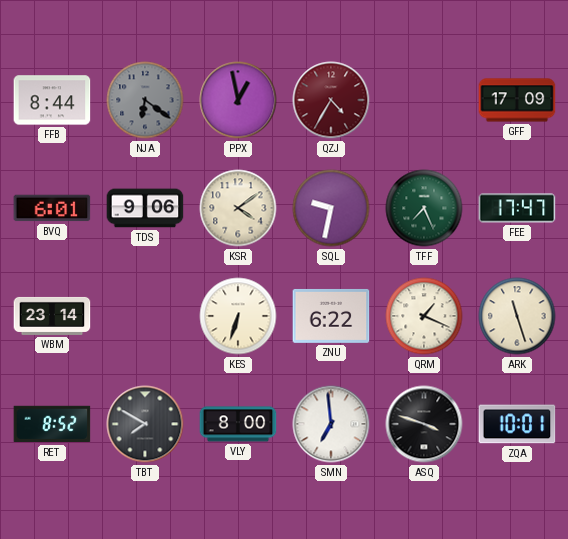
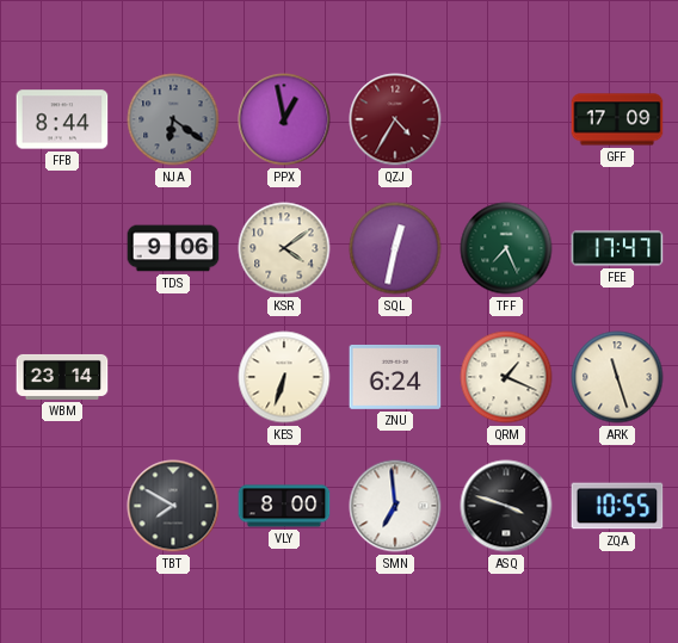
BVQ: 6:01 -> none (52, 208)
SQL: 9:32 -> 12:32 (395, 248)
ZNU: 6:22 -> 6:24 (395, 377)
RET: 8:52 -> none (52, 424)
ZQA: 10:01 -> 10:55 (617, 506)
